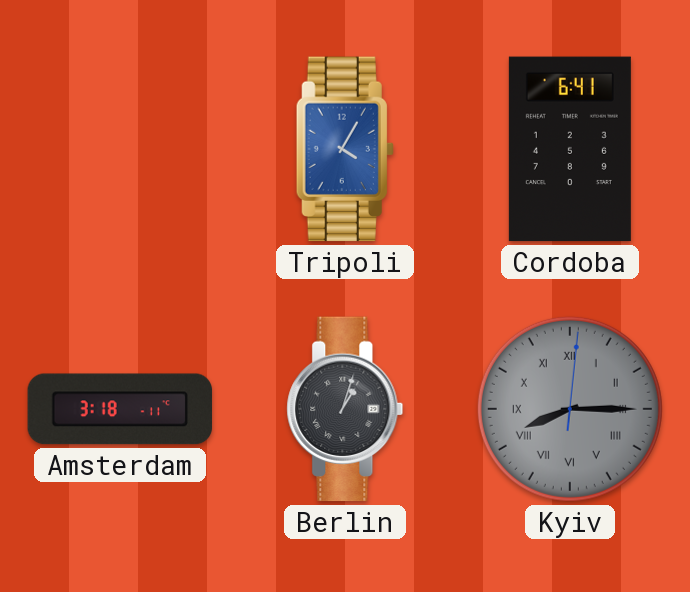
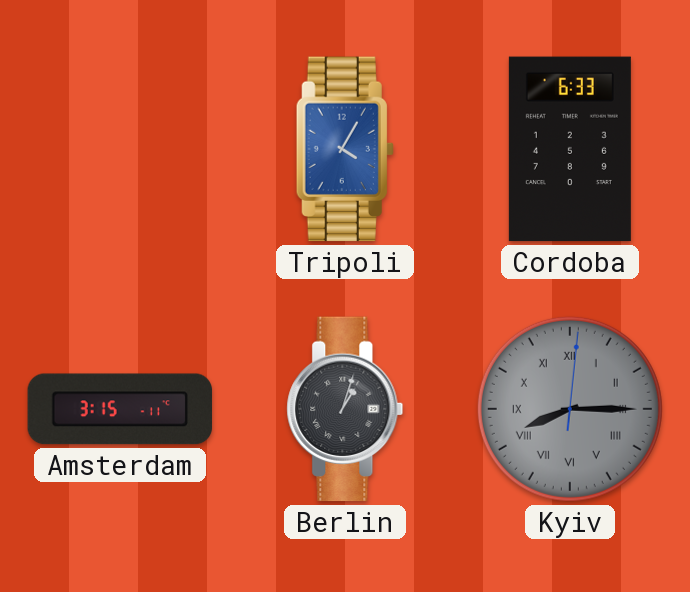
Cordoba: 6:41 -> 6:33 (570, 149)
Amsterdam: 3:18 -> 3:15 (120, 409)
